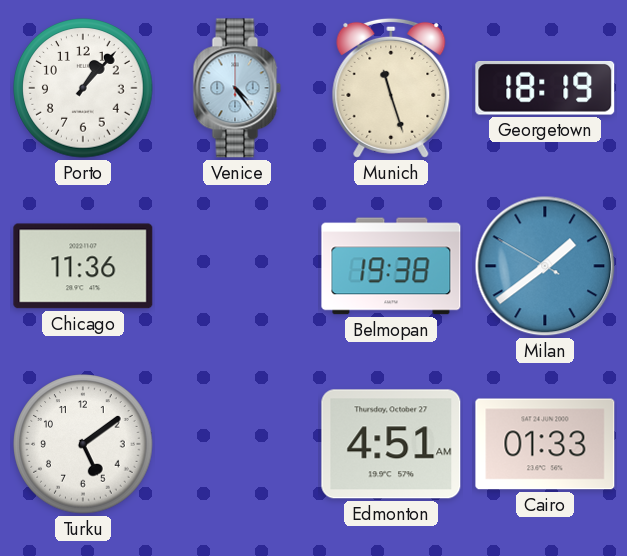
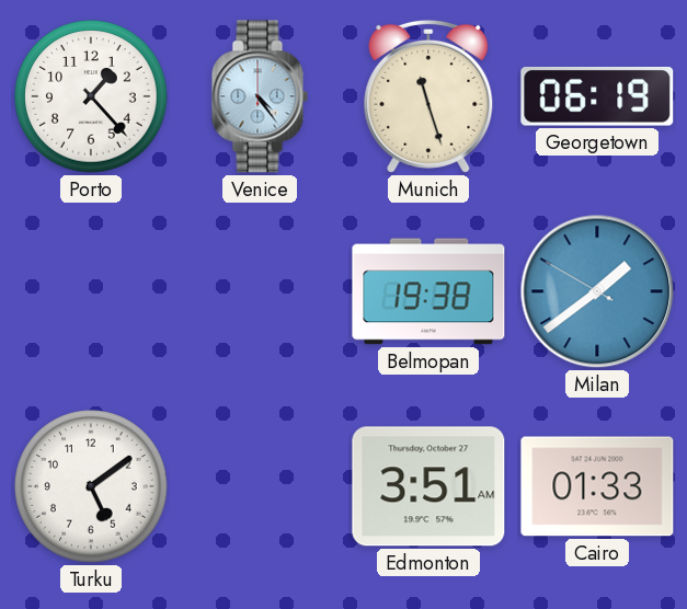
Porto: 1:07 -> 1:23 (91, 96)
Georgetown: 18:19 -> 06:19 (597, 96)
Chicago: 11:36 -> none (83, 266)
Edmonton: 4:51 -> 3:51 (428, 486)
